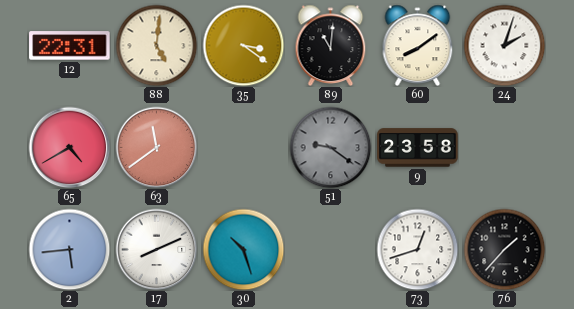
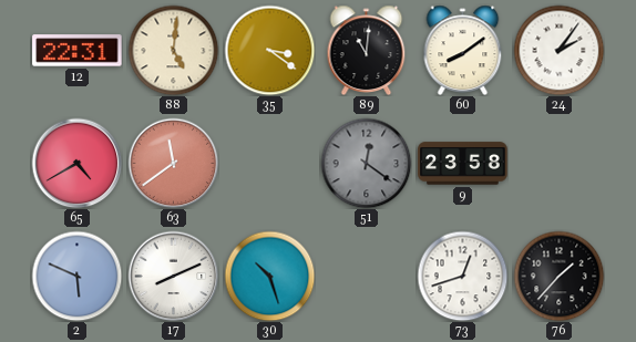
24: 2:03 -> 2:06 (558, 50)
51: 9:21 -> 12:21 (366, 163)
2: 5:44 -> 5:49 (76, 276)
